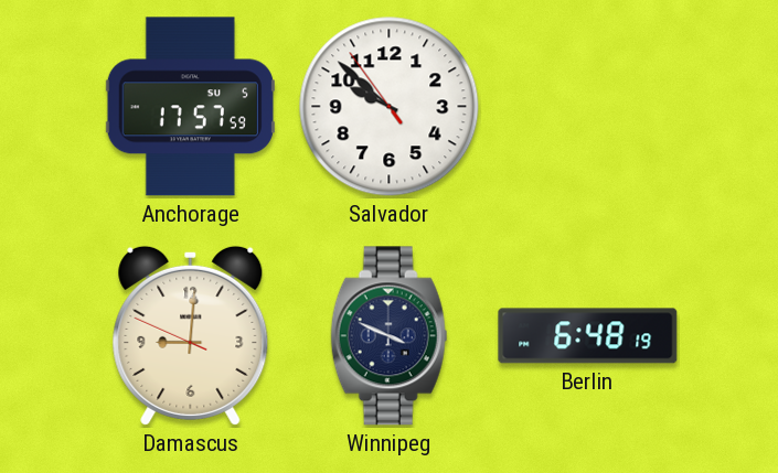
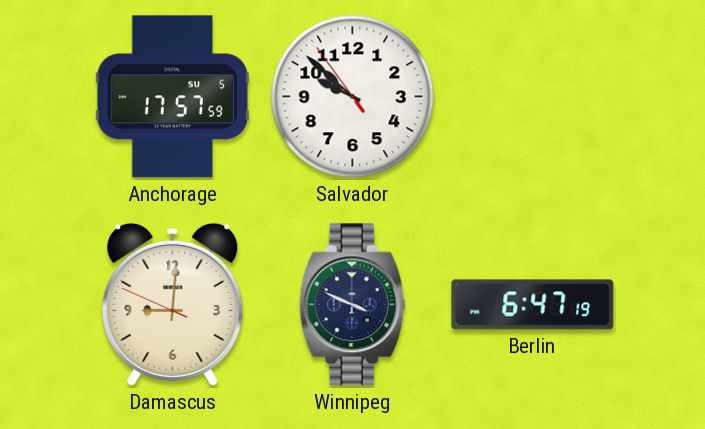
Berlin: 6:48 -> 6:47 (533, 305)
